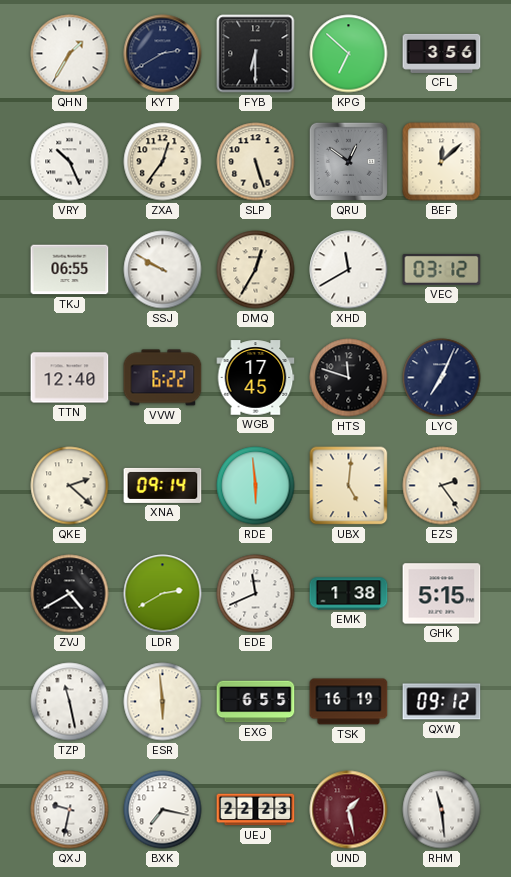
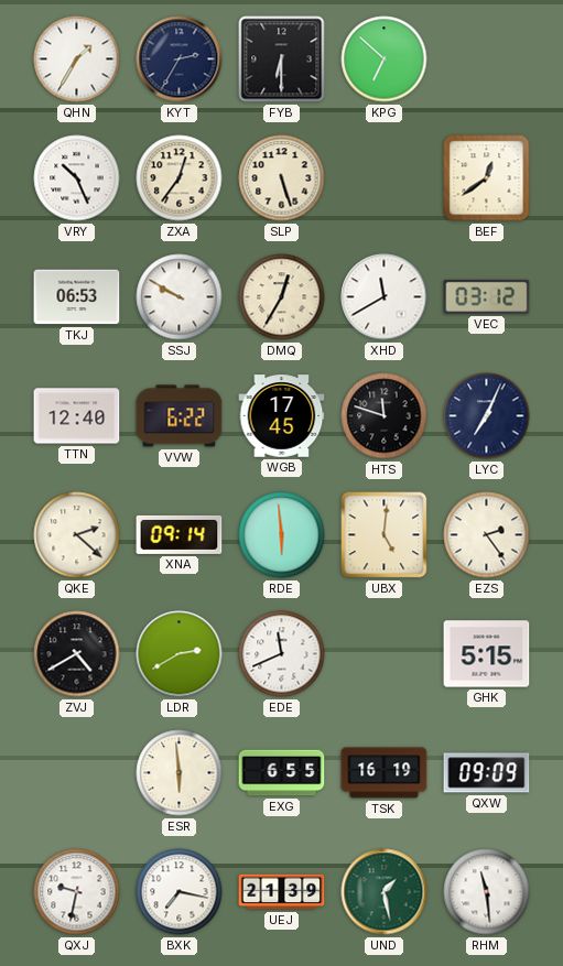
KYT: 2:40 -> 2:35 (180, 59)
CFL: 3:56 -> none (442, 53)
QRU: 12:51 -> none (348, 161)
BEF: 12:08 -> 12:39 (487, 178)
TKJ: 06:55 -> 06:53 (77, 297)
EMK: 1:38 -> none (349, 594)
TZP: 11:28 -> none (70, 702)
QXW: 09:12 -> 09:09 (487, 773)
UEJ: 22:23 -> 21:39 (282, 892)
UND dial: burgundy -> green (385, 892)
